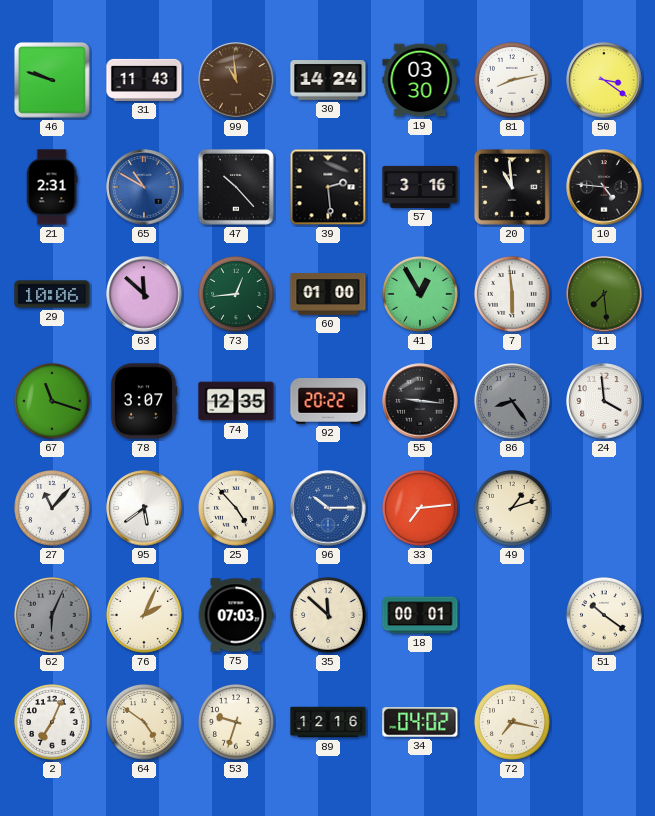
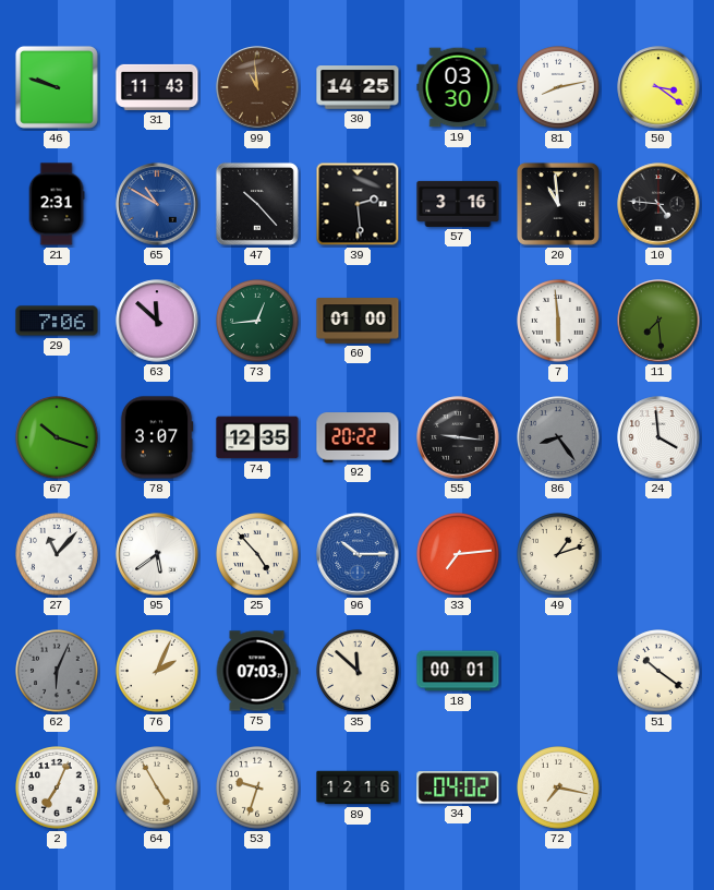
30: 14:24 -> 14:25 (358, 87)
29: 10:06 -> 7:06 (57, 321)
41: 12:55 -> none (421, 295)
67: 11:18 -> 10:18 (58, 438)
64: 4:51 -> 4:55 (158, 789)
